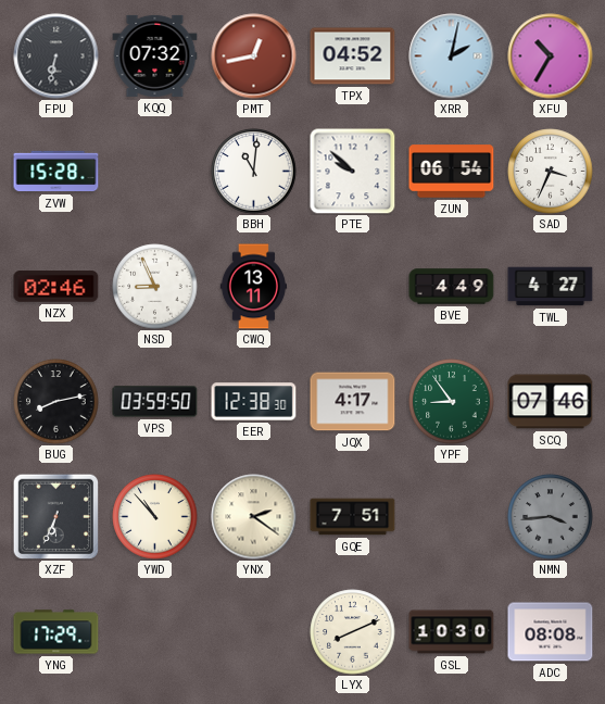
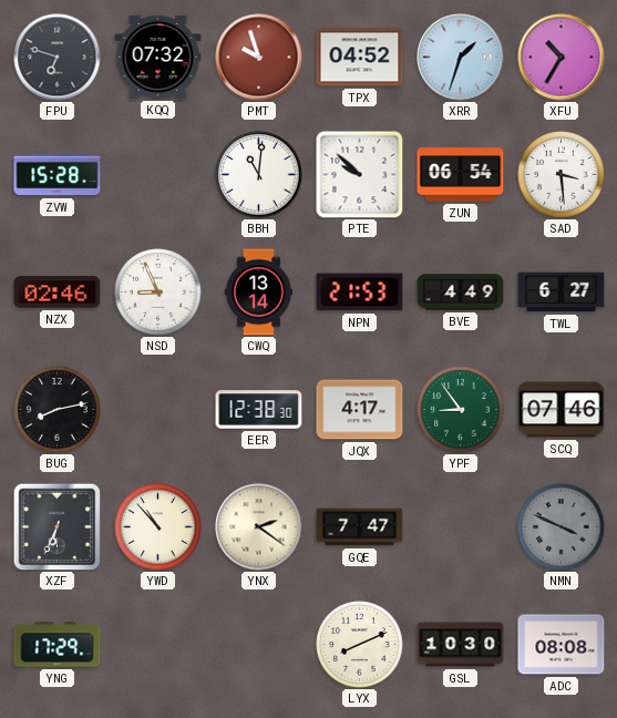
FPU: 6:32 -> 6:48 (58, 58)
PMT: 12:43 -> 9:57 (259, 58)
XRR: 2:02 -> 1:33 (461, 58)
SAD: 3:34 -> 3:29 (562, 175)
CWQ: 13:11 -> 13:14 (258, 293)
NPN: none -> 21:53 (360, 293)
TWL: 4:27 -> 6:27 (562, 293)
VPS: 03:59 -> none (155, 402)
GQE: 7:51 -> 7:47 (360, 527)
NMN: 3:44 -> 3:49 (562, 527)
